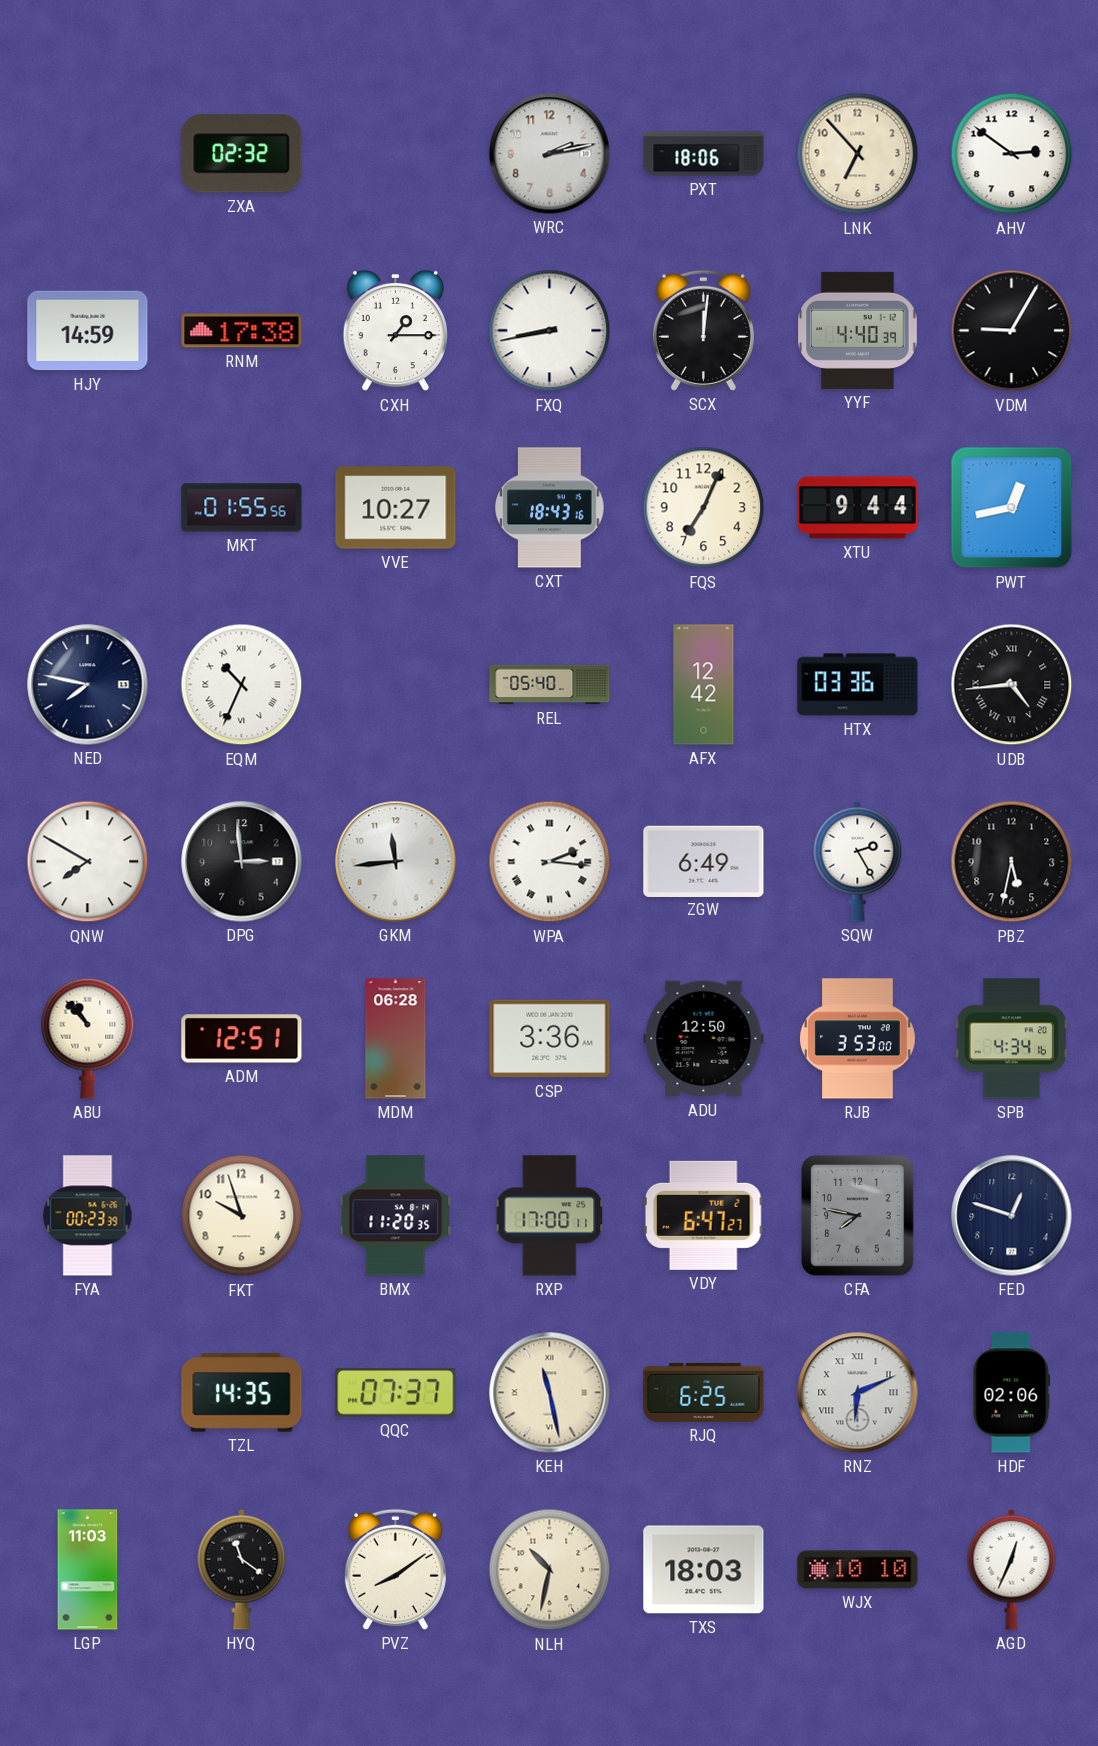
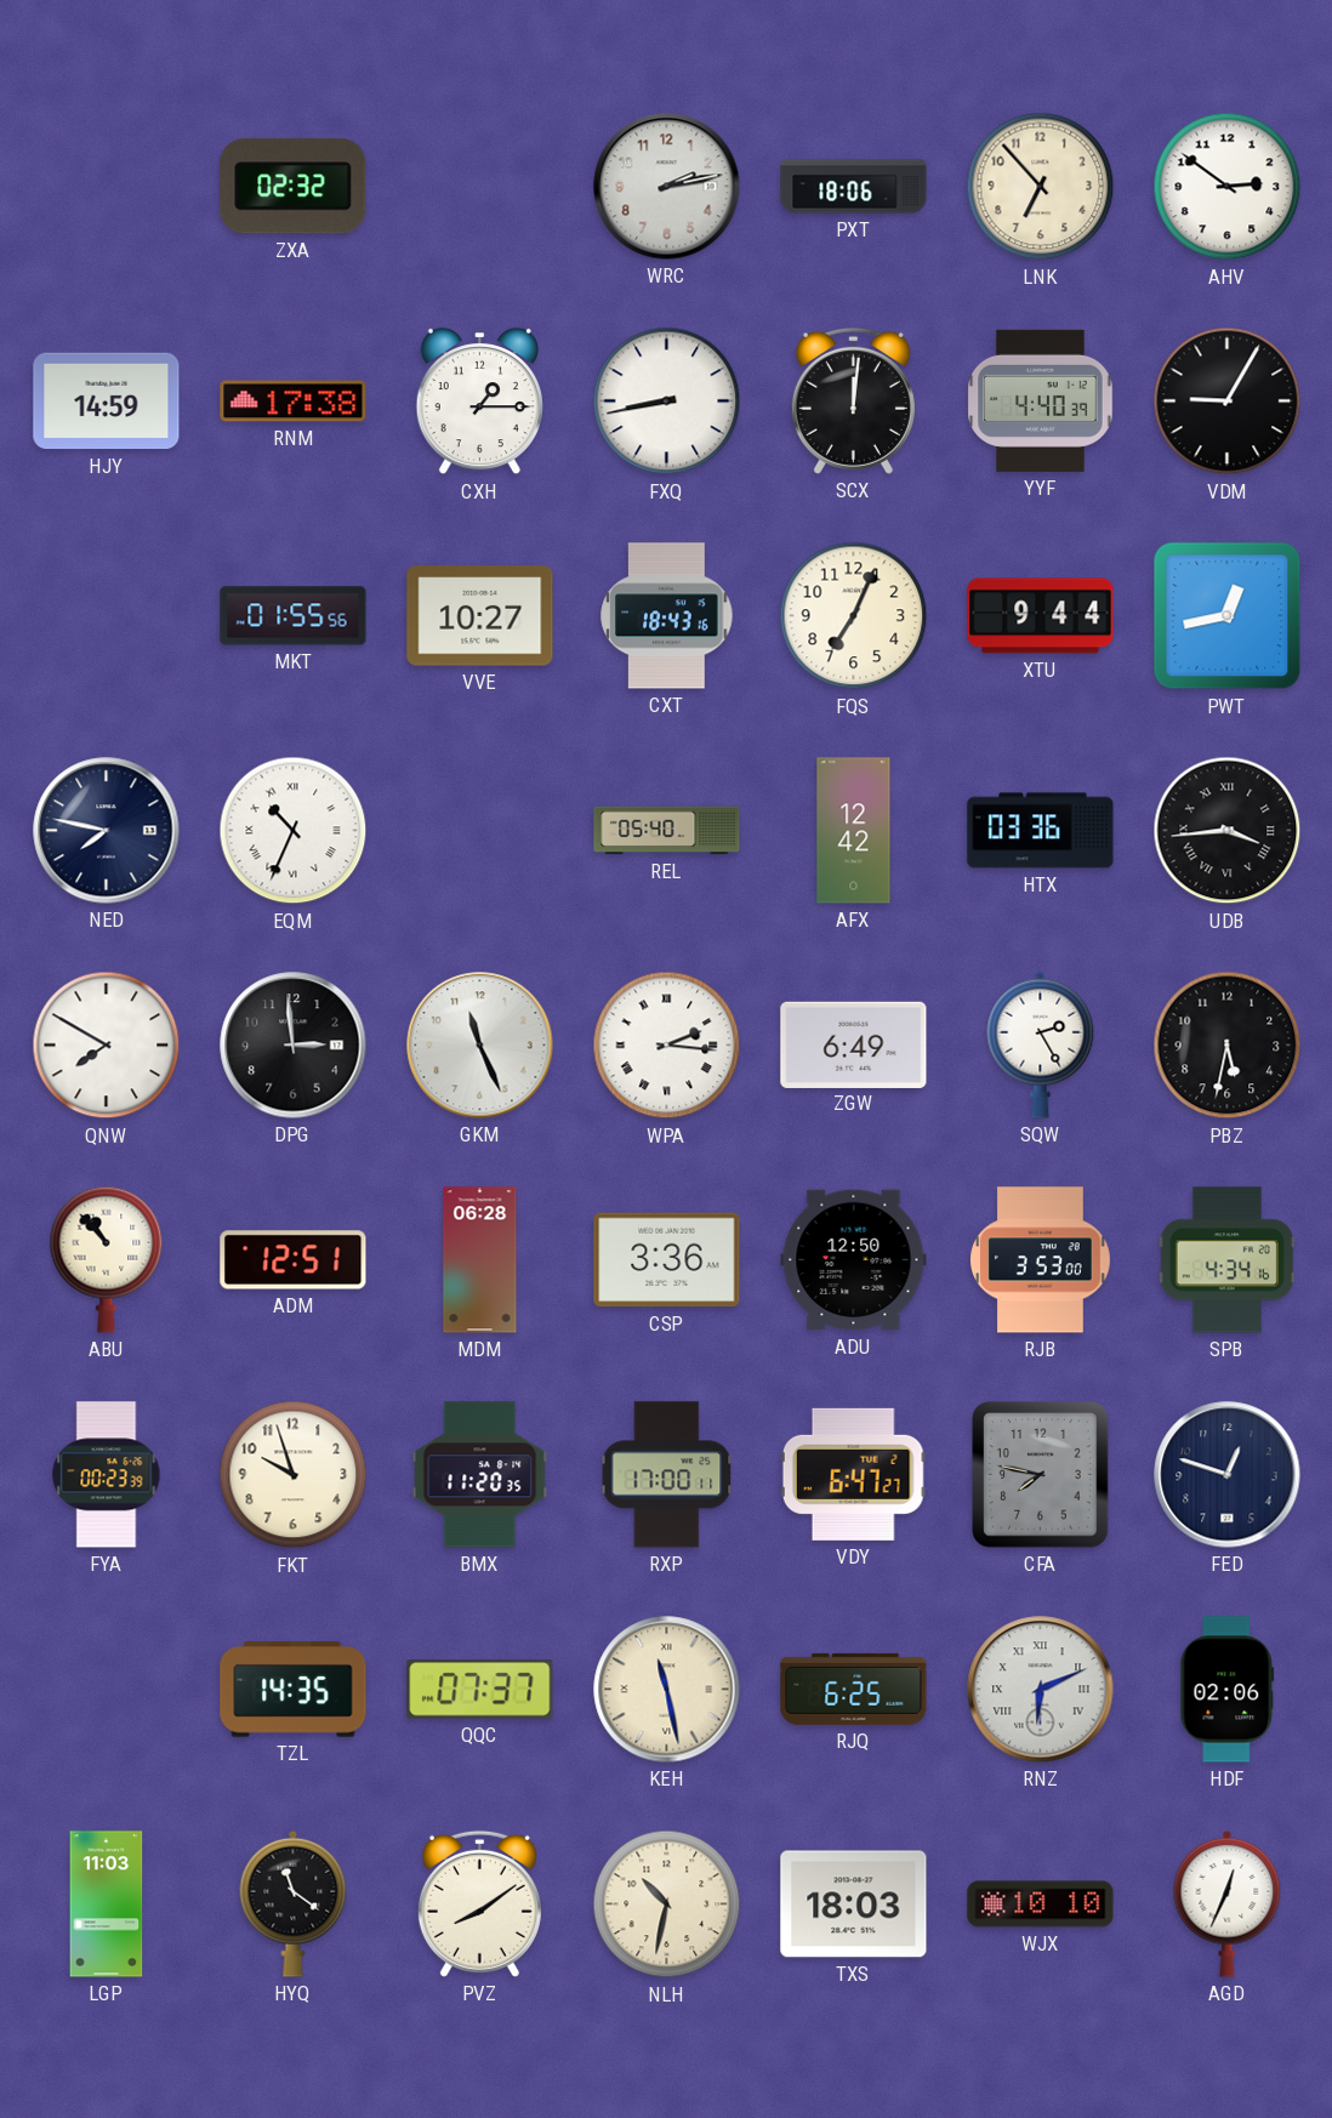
UDB: 4:44 -> 3:44 (1228, 831)
GKM: 11:44 -> 11:26 (480, 1046)
